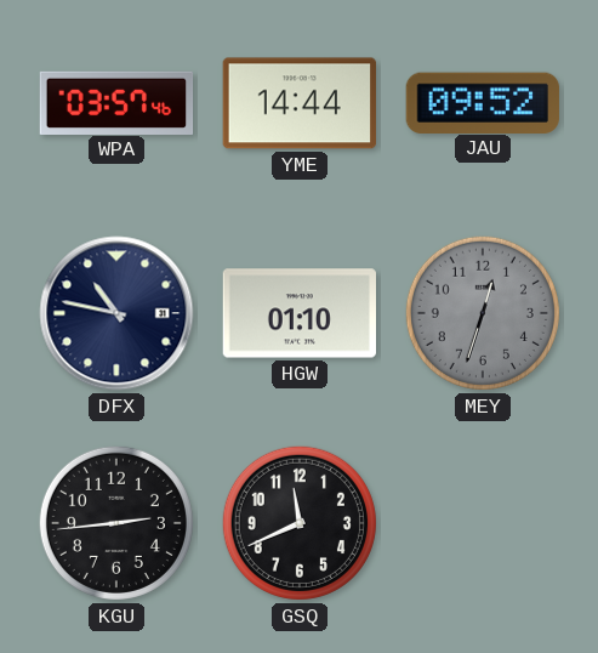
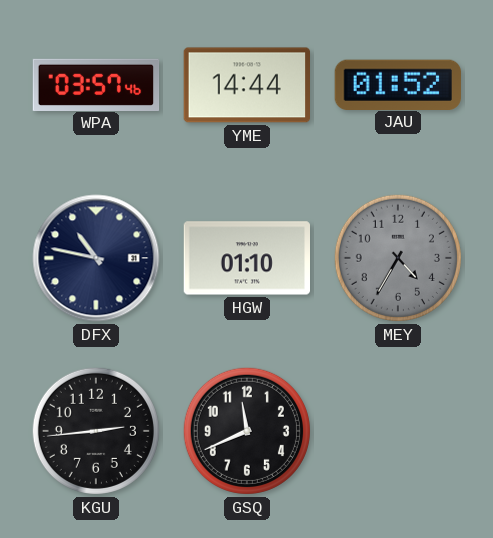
JAU: 09:52 -> 01:52 (398, 84)
MEY: 12:33 -> 4:35 (398, 258)
